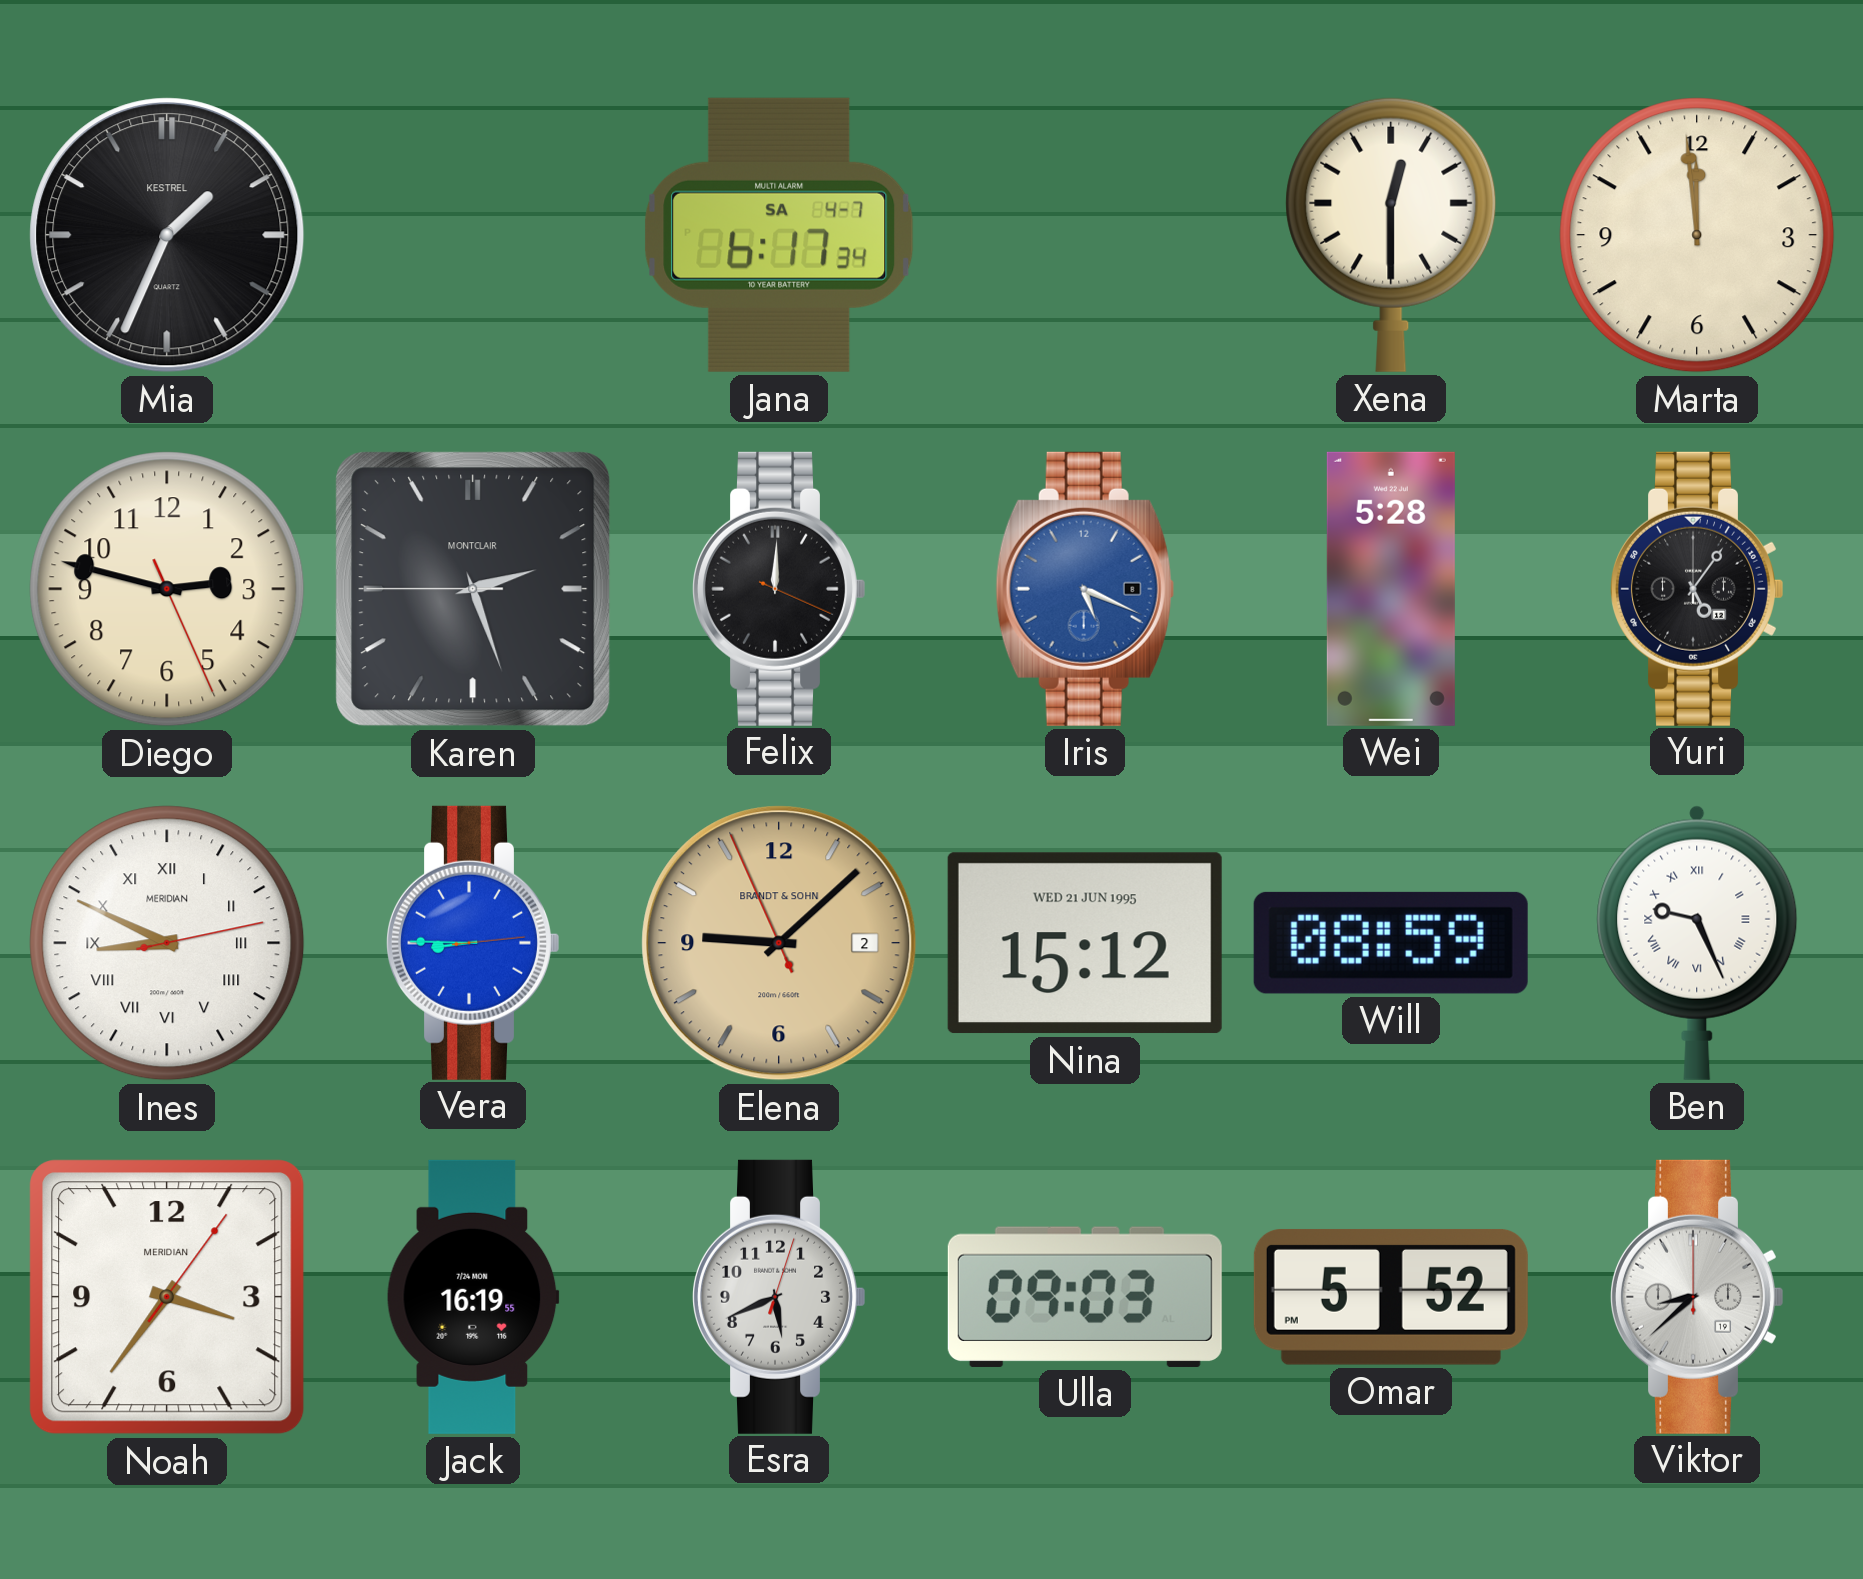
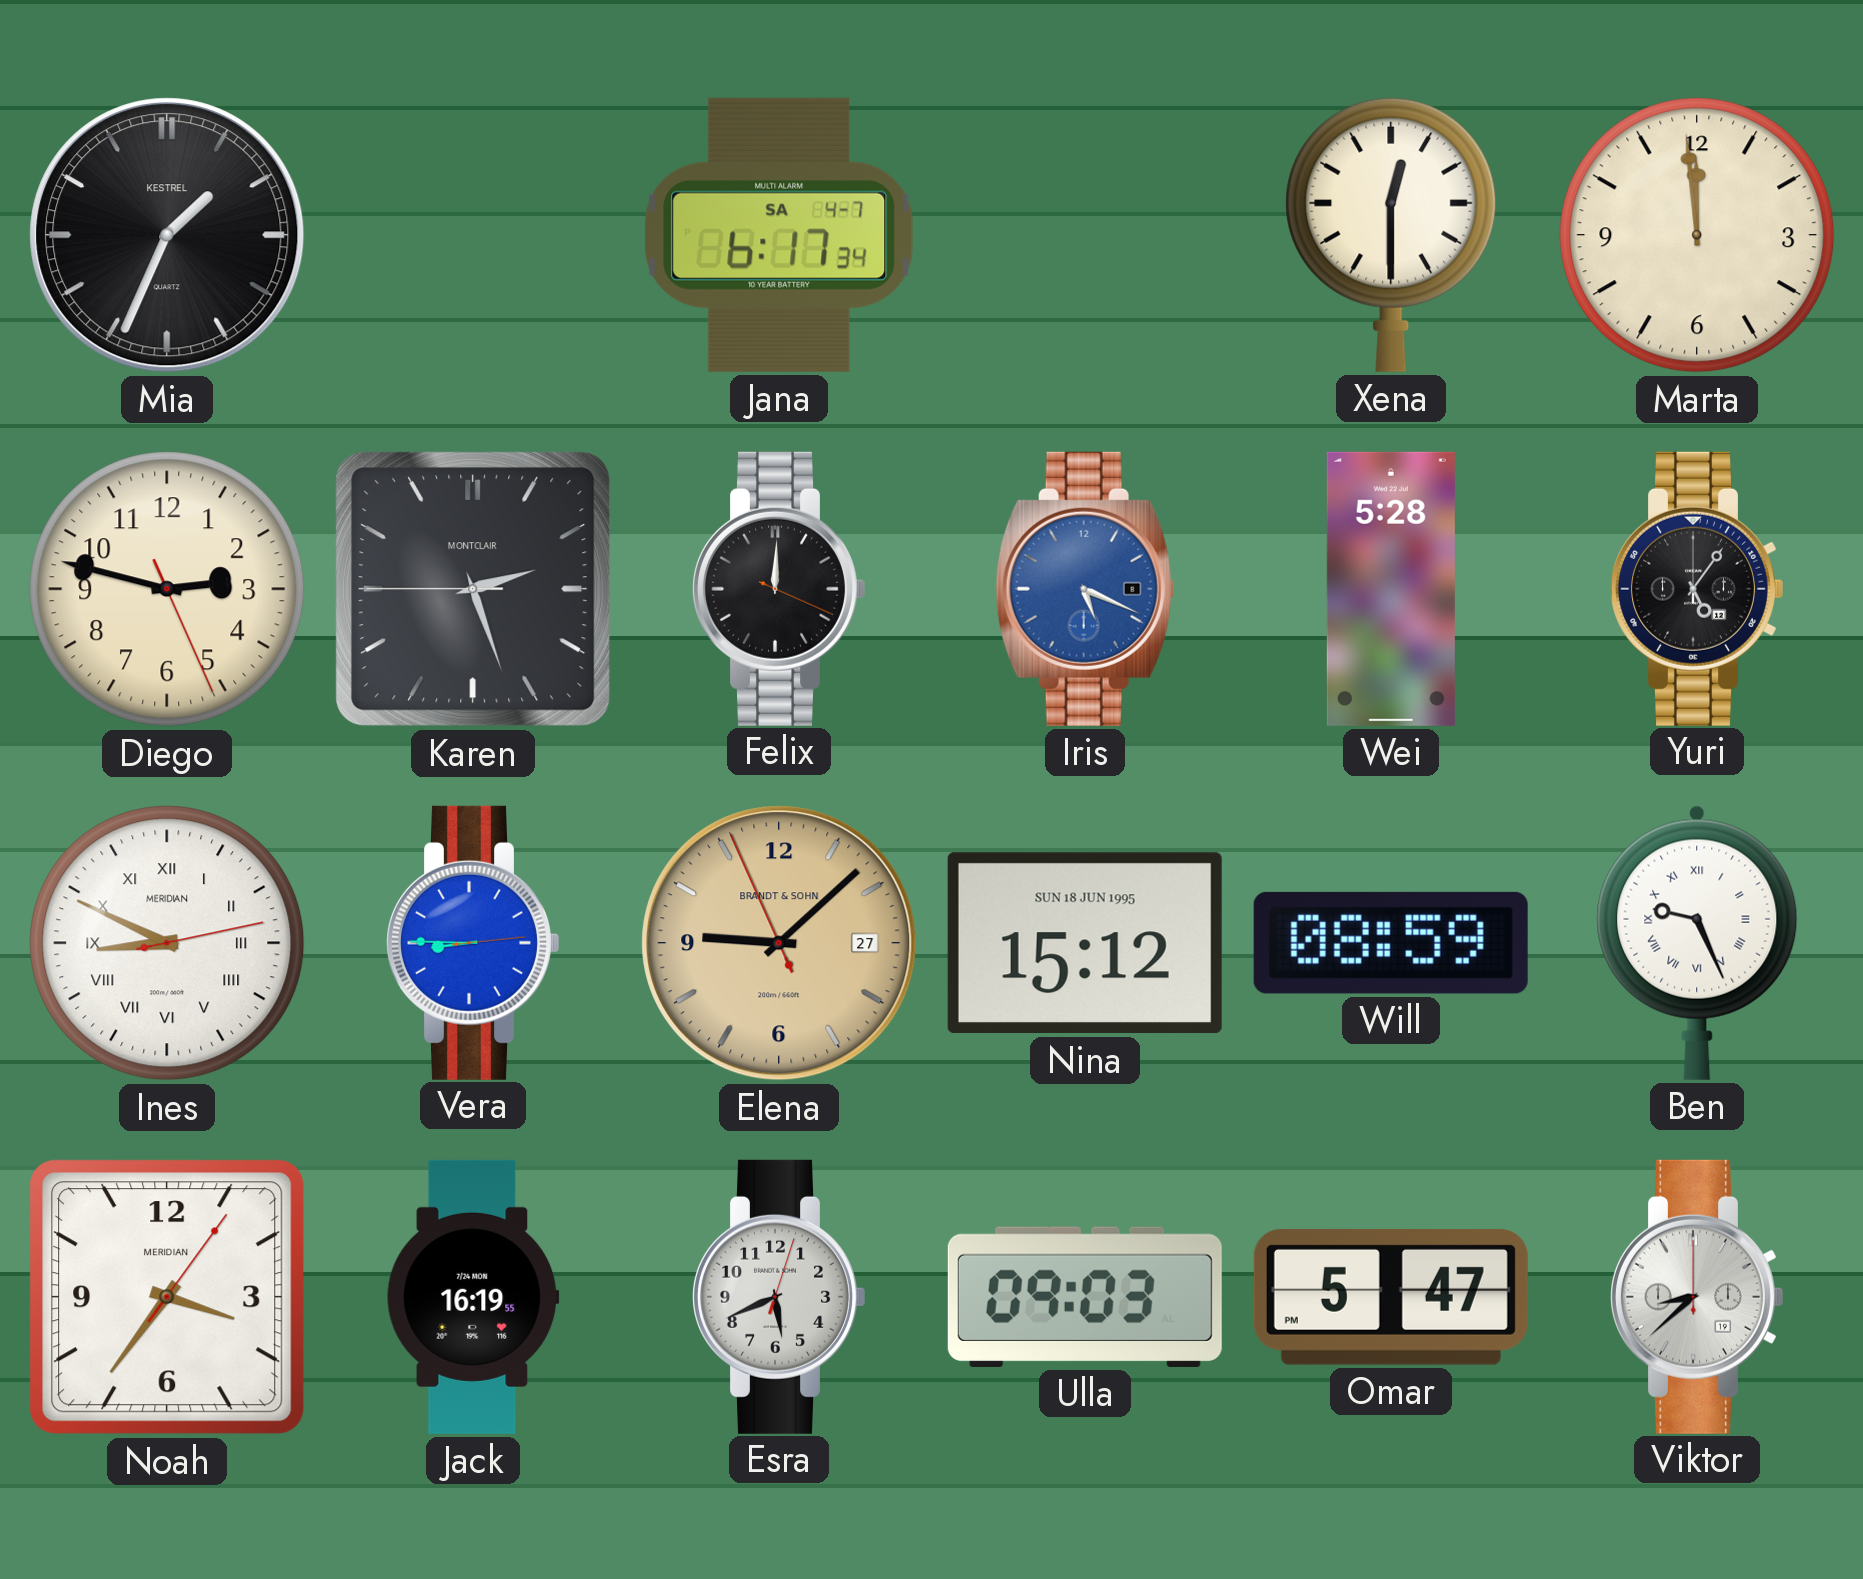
Elena date: 2 -> 27 (779, 943)
Nina date: WED 21 JUN 1995 -> SUN 18 JUN 1995 (1085, 943)
Omar: 5:52 -> 5:47 (1391, 1297)
